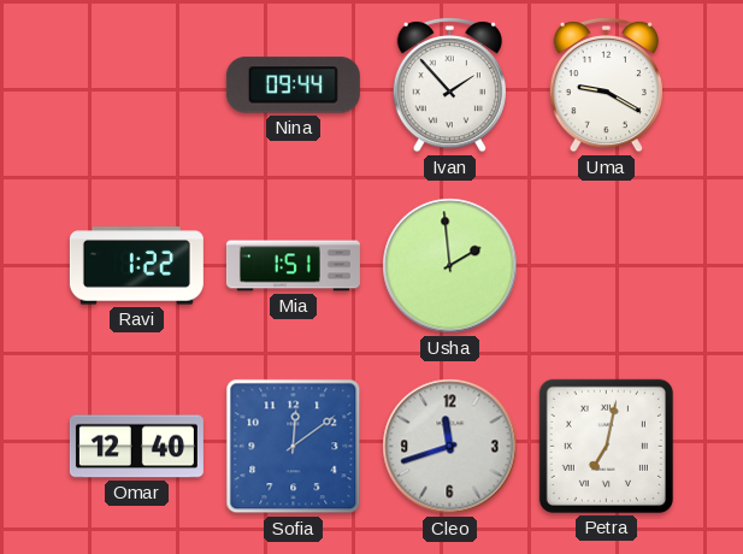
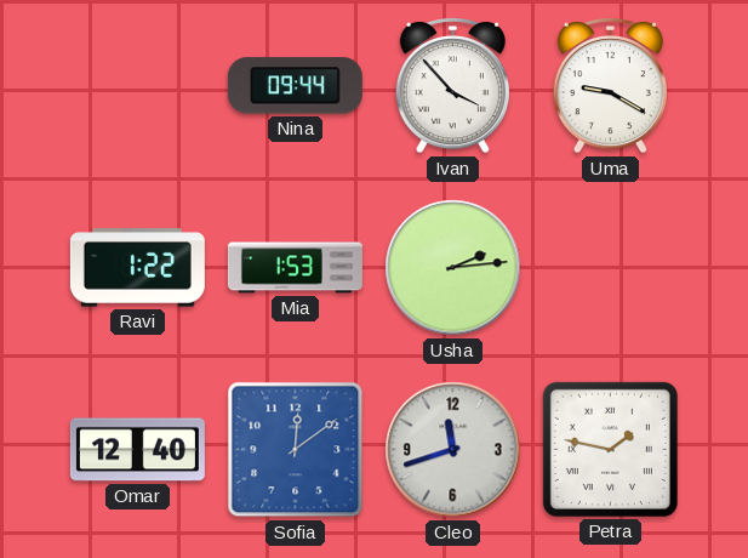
Ivan: 1:53 -> 3:53 (452, 85)
Mia: 1:51 -> 1:53 (295, 268)
Usha: 1:59 -> 2:14 (453, 268)
Petra: 7:02 -> 1:47 (610, 449)
